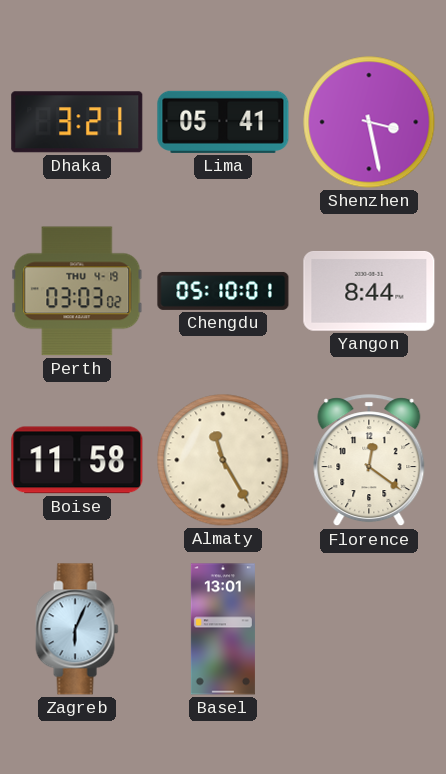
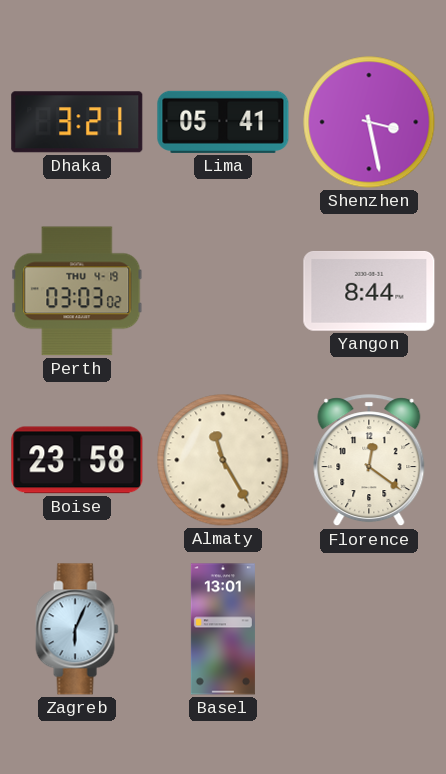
Chengdu: 05:10 -> none (223, 291)
Boise: 11:58 -> 23:58 (77, 460)
